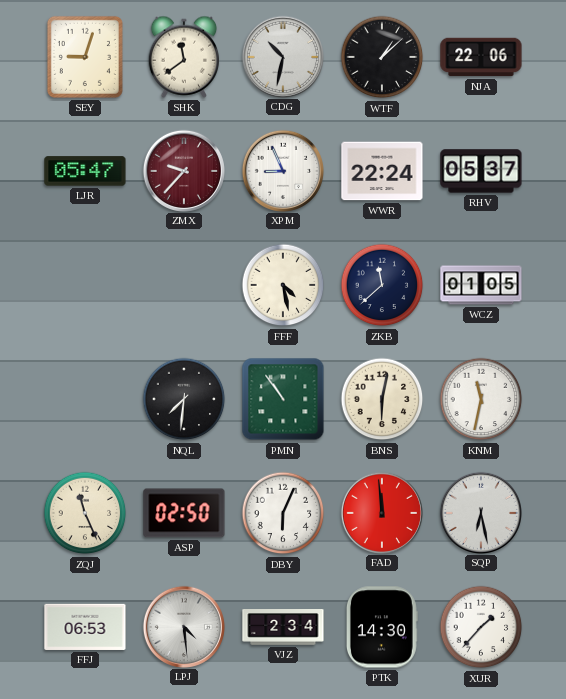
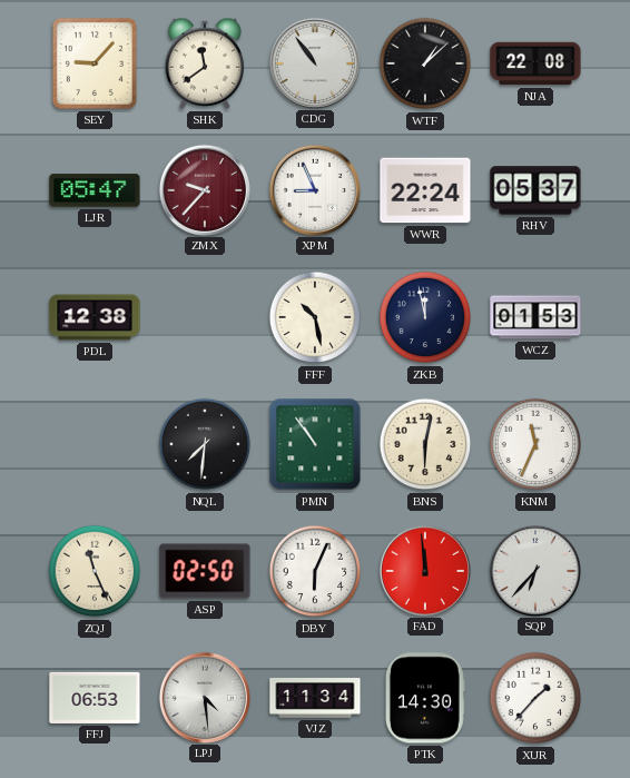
SEY: 9:03 -> 9:07 (95, 63)
CDG: 10:32 -> 10:54 (314, 62)
NJA: 22:06 -> 22:08 (535, 63)
PDL: none -> 12:38 (95, 317)
FFF: 4:28 -> 10:28 (315, 317)
ZKB: 11:38 -> 11:58 (425, 317)
WCZ: 01:05 -> 01:53 (535, 317)
KNM: 11:32 -> 11:34 (535, 444)
SQP: 6:28 -> 6:37 (534, 570)
VJZ: 2:34 -> 11:34 (315, 699)
